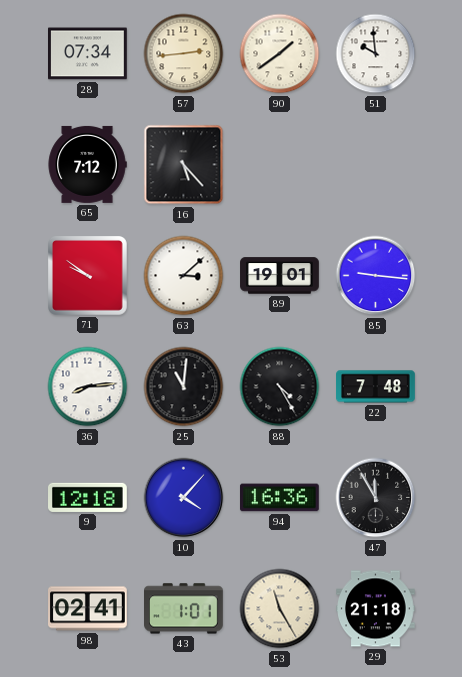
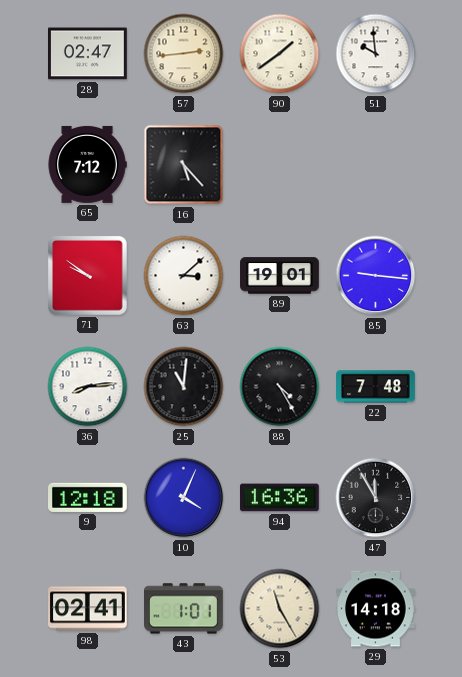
28: 07:34 -> 02:47 (88, 54)
10: 4:07 -> 4:04 (184, 498)
29: 21:18 -> 14:18 (376, 609)
